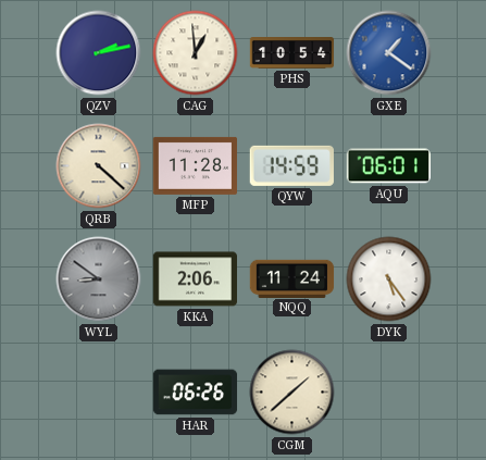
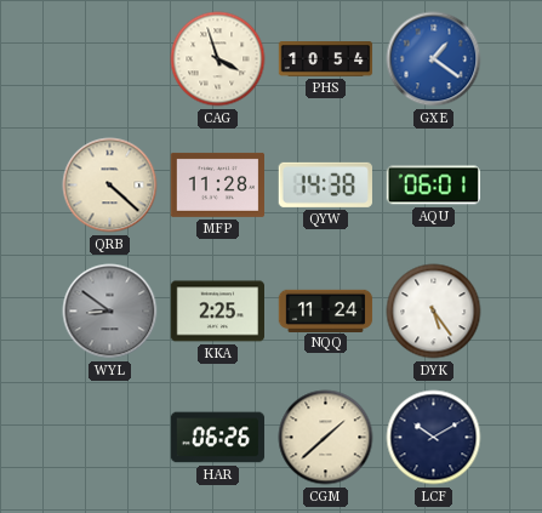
QZV: 2:13 -> none (99, 53)
CAG: 12:59 -> 3:57 (218, 59)
QYW: 14:59 -> 14:38 (325, 184)
KKA: 2:06 -> 2:25 (218, 312)
LCF: none -> 10:10 (434, 438)
